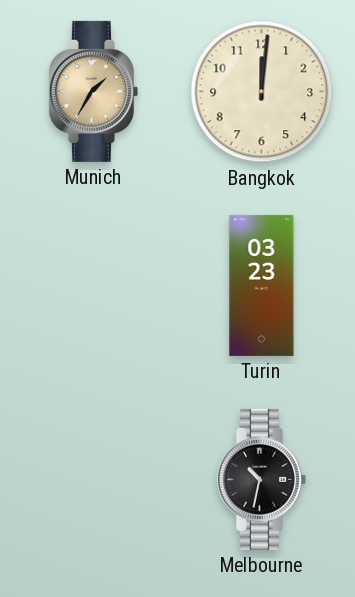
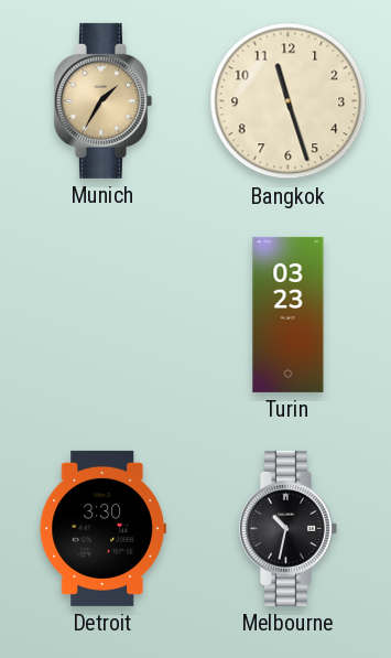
Bangkok: 12:01 -> 11:27 (289, 101)
Detroit: none -> 3:30 (102, 528)
